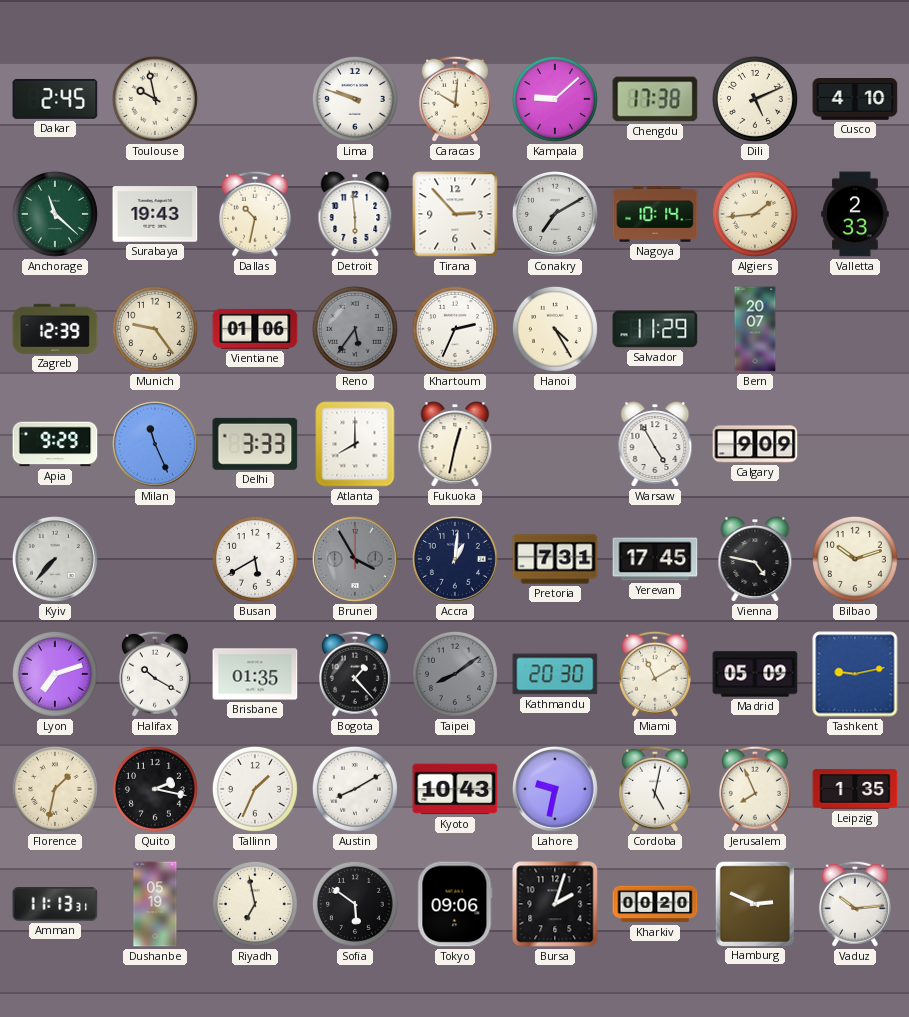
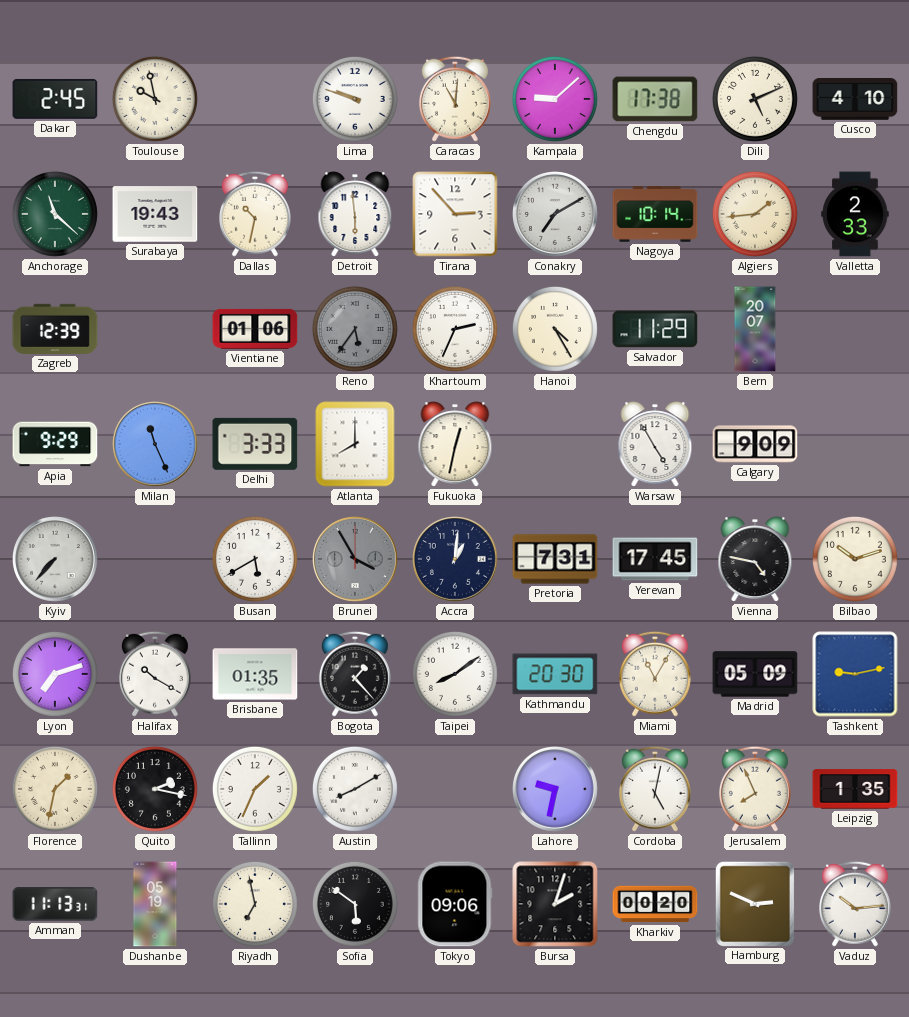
Caracas: 10:01 -> 11:01 (455, 99)
Munich: 9:24 -> none (155, 329)
Taipei dial: grey -> white (455, 674)
Miami: 11:10 -> 11:05 (655, 674)
Kyoto: 10:43 -> none (455, 789)
